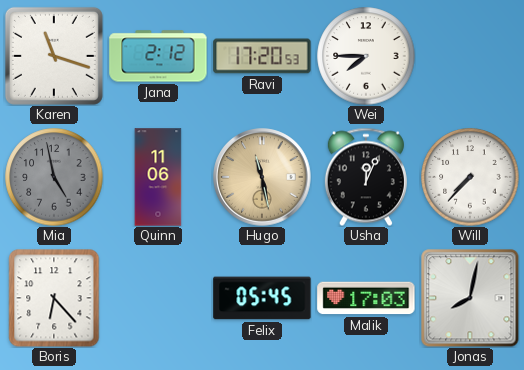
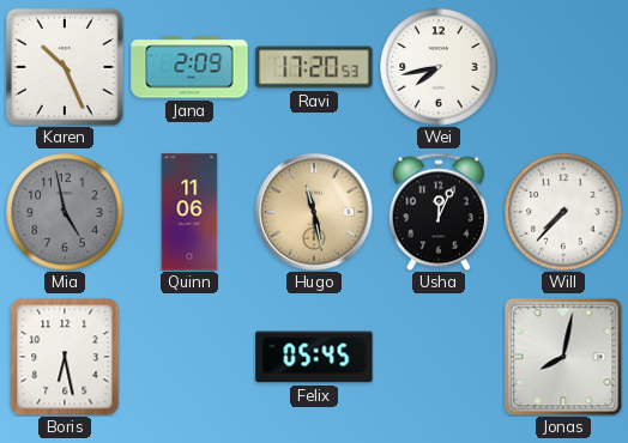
Karen: 11:18 -> 10:26 (65, 67)
Jana: 2:12 -> 2:09 (189, 67)
Wei: 7:45 -> 7:43 (439, 67)
Boris: 6:23 -> 6:28 (65, 357)
Malik: 17:03 -> none (366, 298)
